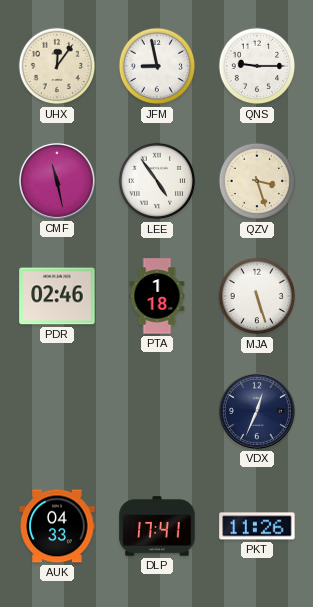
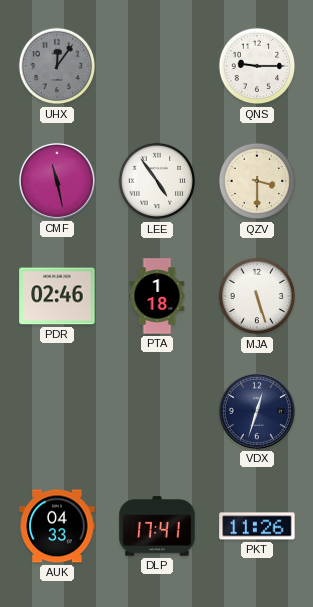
UHX dial: cream -> grey (57, 66)
JFM: 8:58 -> none (157, 66)
QZV: 3:27 -> 3:30 (257, 181)
VDX: 12:34 -> 12:33 (257, 411)
